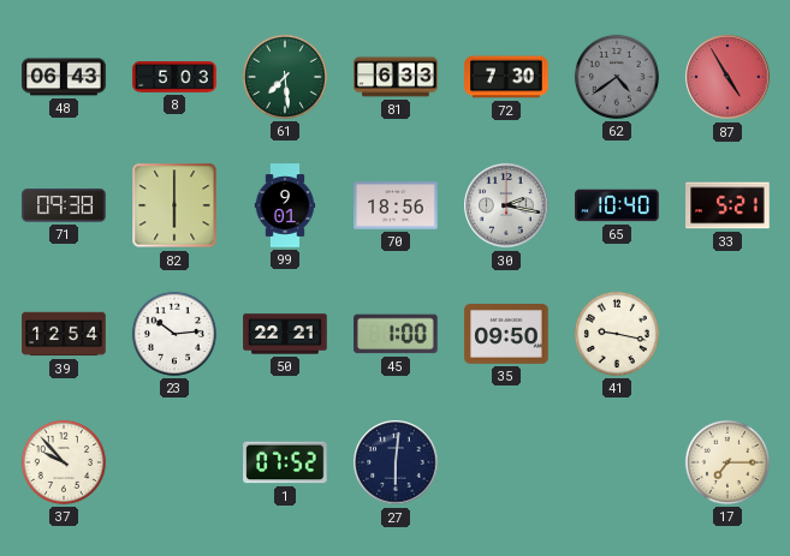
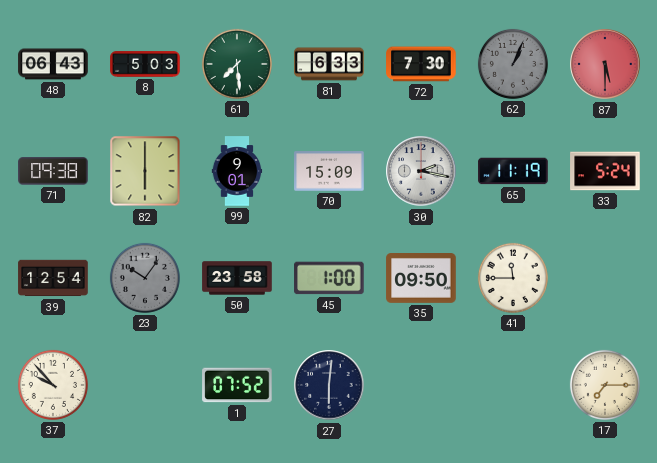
62: 4:39 -> 1:04 (513, 64)
87: 4:55 -> 5:30 (605, 64)
70: 18:56 -> 15:09 (329, 171)
65: 10:40 -> 11:19 (513, 171)
33: 5:21 -> 5:24 (605, 171)
23: 10:14 -> 10:06 (145, 278)
23 dial: white -> grey (145, 278)
50: 22:21 -> 23:58 (237, 278)
41: 9:17 -> 11:45 (513, 278)
